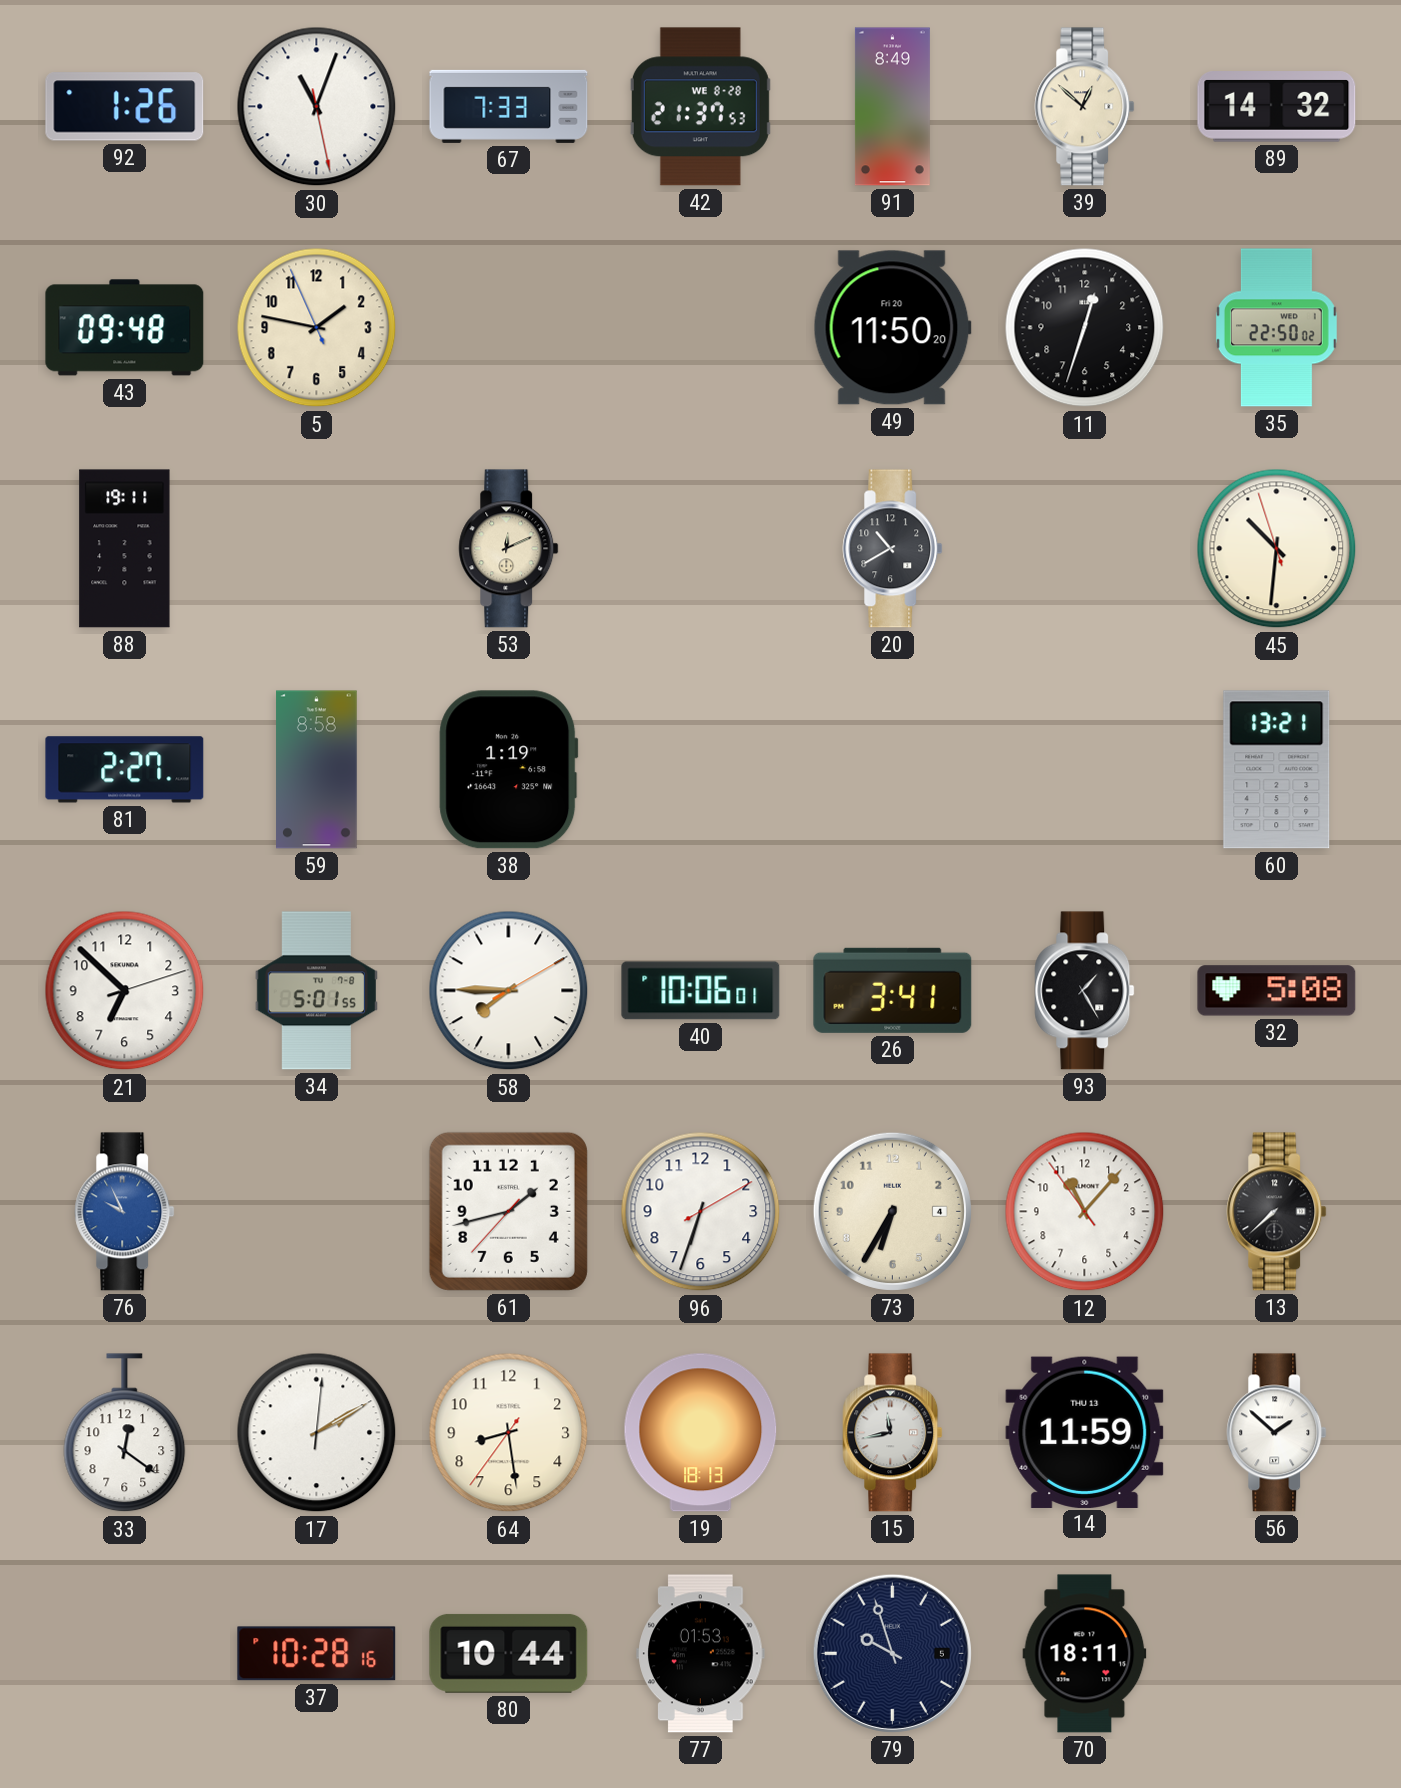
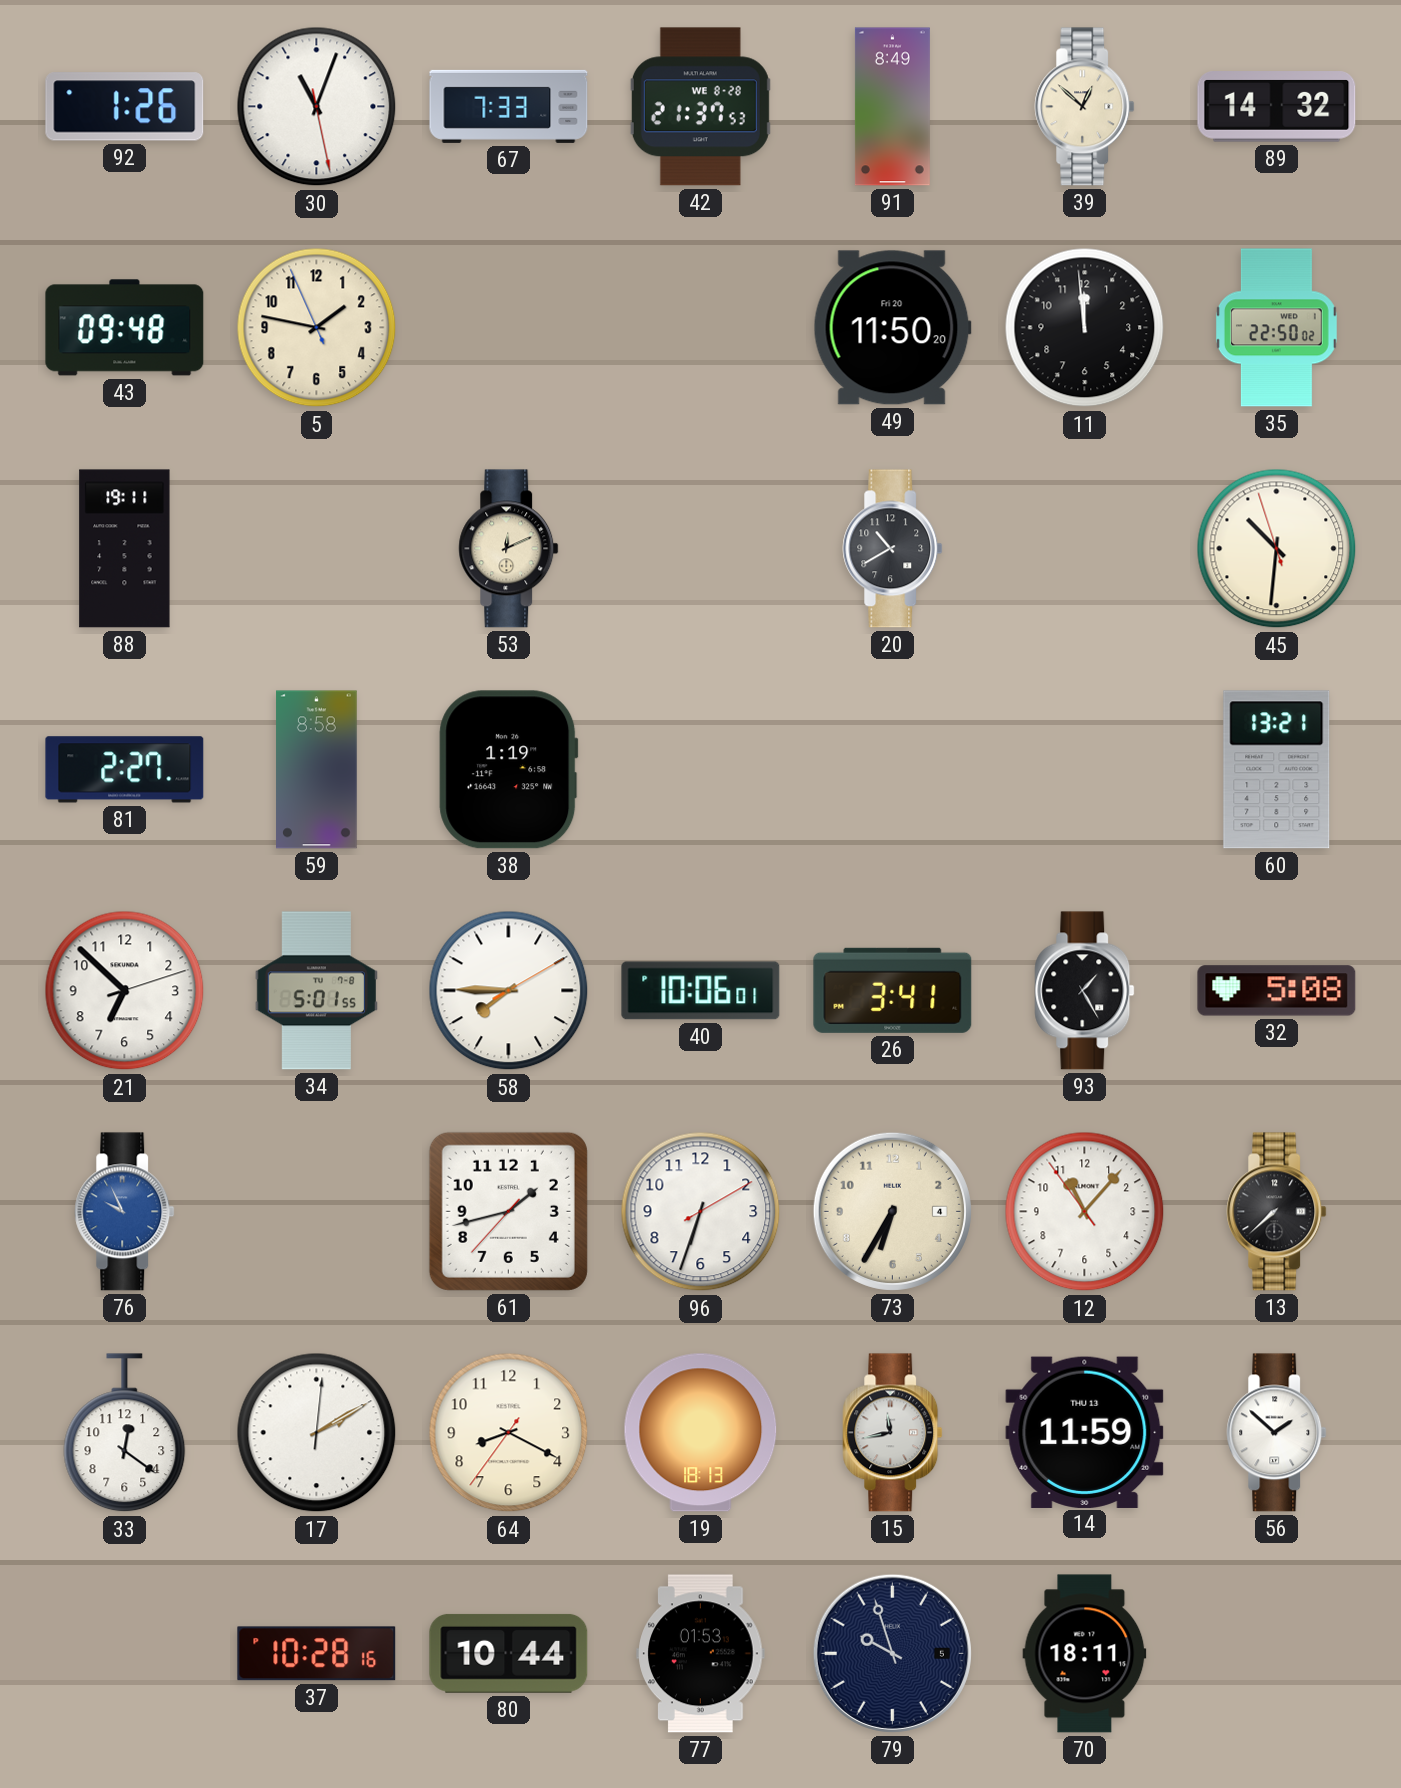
11: 12:33 -> 11:59 (1085, 328)
64: 8:28 -> 8:19 (509, 1433)
